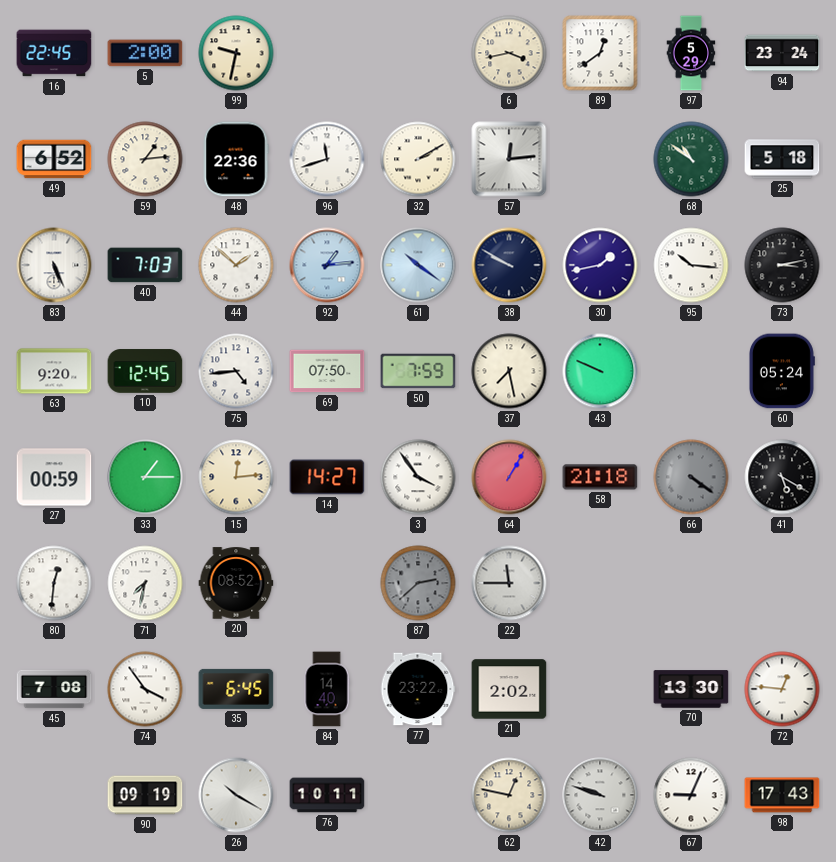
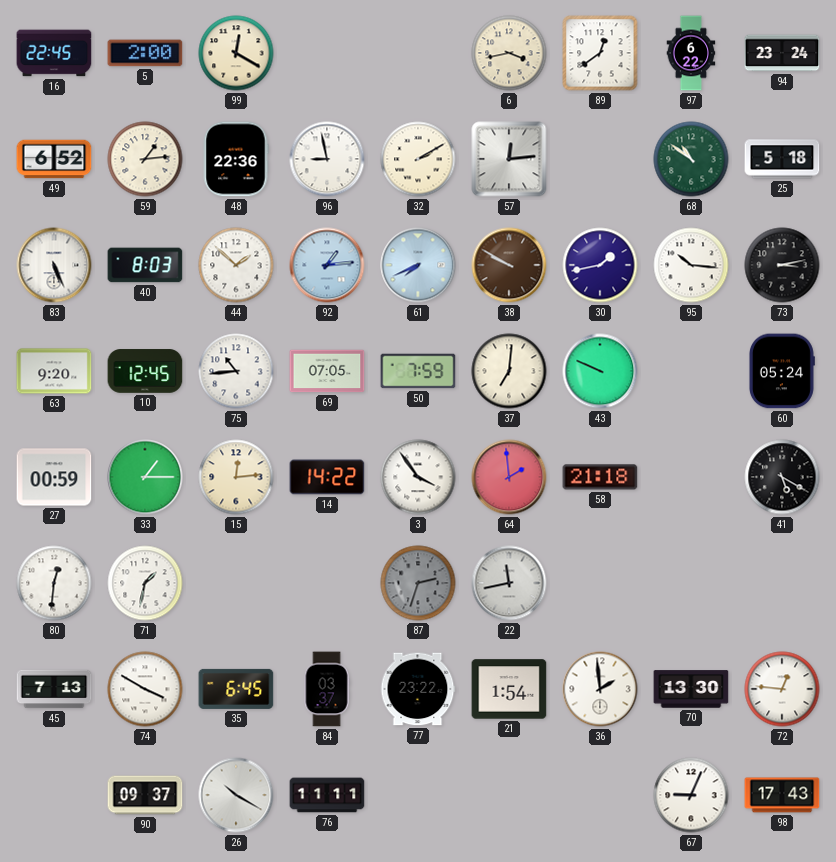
99: 9:32 -> 12:20 (236, 53)
97: 5:29 -> 6:22 (691, 53)
96: 11:42 -> 8:58 (327, 159)
40: 7:03 -> 8:03 (145, 265)
61: 10:21 -> 7:41 (418, 265)
38 dial: navy -> brown (509, 265)
75: 4:44 -> 10:44 (236, 371)
69: 07:50 -> 07:05 (327, 371)
37: 7:28 -> 7:01 (509, 371)
14: 14:27 -> 14:22 (327, 477)
64: 1:05 -> 1:59 (509, 477)
66: 4:21 -> none (691, 477)
71: 7:32 -> 1:32 (145, 583)
20: 08:52 -> none (236, 583)
87: 2:38 -> 2:33 (418, 583)
22: 11:45 -> 11:43 (509, 583)
45: 7:08 -> 7:13 (54, 689)
74: 3:54 -> 3:50 (145, 689)
84: 14:40 -> 03:37 (327, 689)
21: 2:02 -> 1:54 (509, 689)
36: none -> 1:59 (600, 689)
90: 09:19 -> 09:37 (145, 795)
76: 10:11 -> 11:11 (327, 795)
62: 12:47 -> none (509, 795)
42: 9:48 -> none (600, 795)
